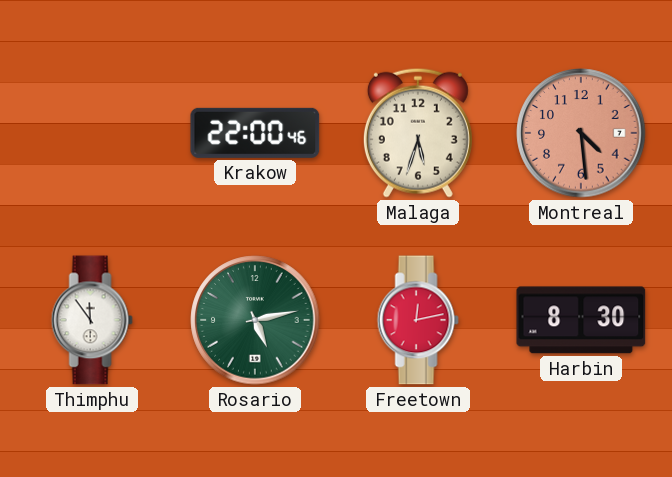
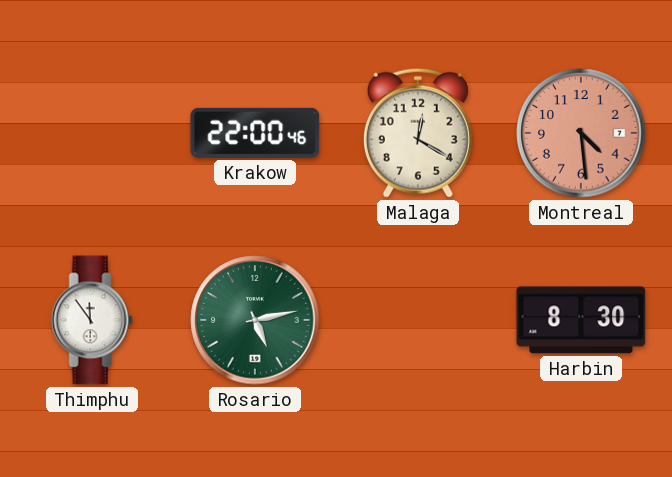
Malaga: 5:33 -> 12:20 (418, 133)
Freetown: 12:13 -> none (418, 320)
